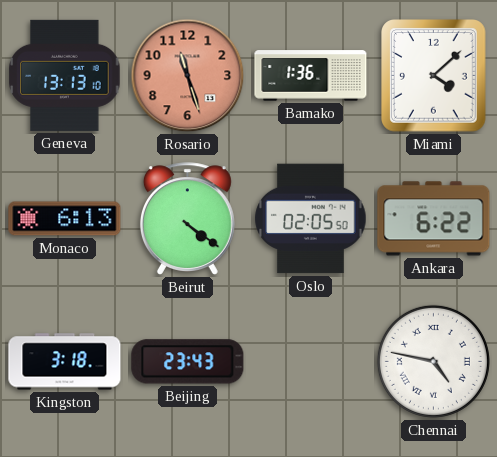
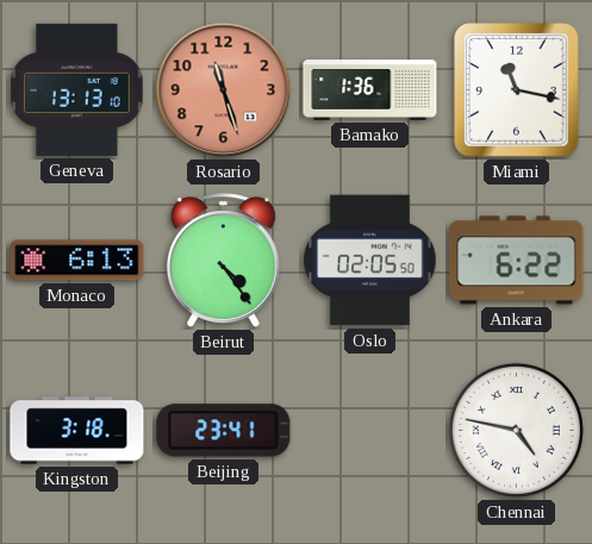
Miami: 4:08 -> 11:17 (517, 90)
Beirut: 4:21 -> 4:24 (223, 261)
Beijing: 23:43 -> 23:41 (224, 431)
